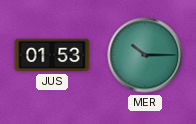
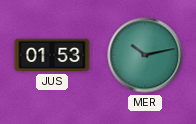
MER: 10:15 -> 10:13 (145, 55)
